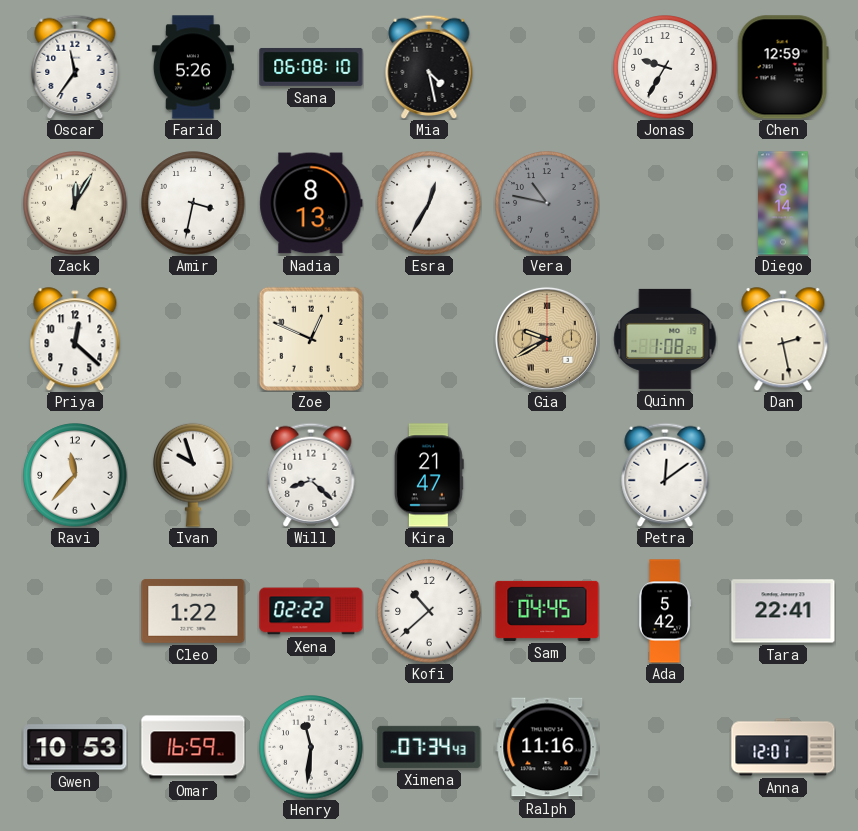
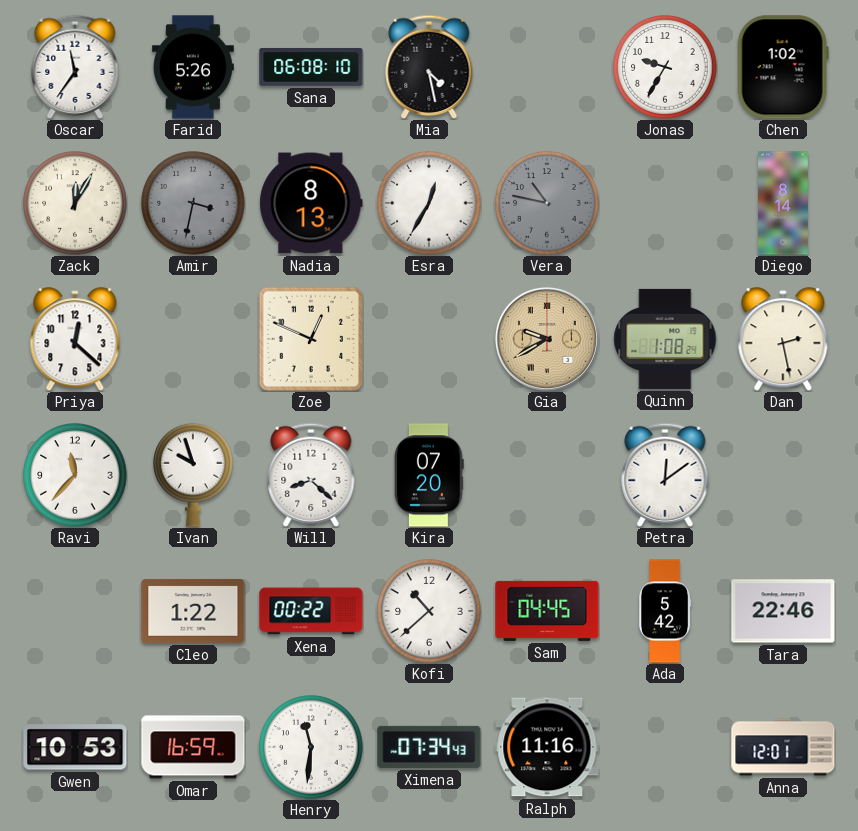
Chen: 12:59 -> 1:02 (783, 67)
Amir dial: white -> grey (193, 203)
Kira: 21:47 -> 07:20 (429, 475)
Xena: 02:22 -> 00:22 (311, 611)
Tara: 22:41 -> 22:46 (783, 611)
